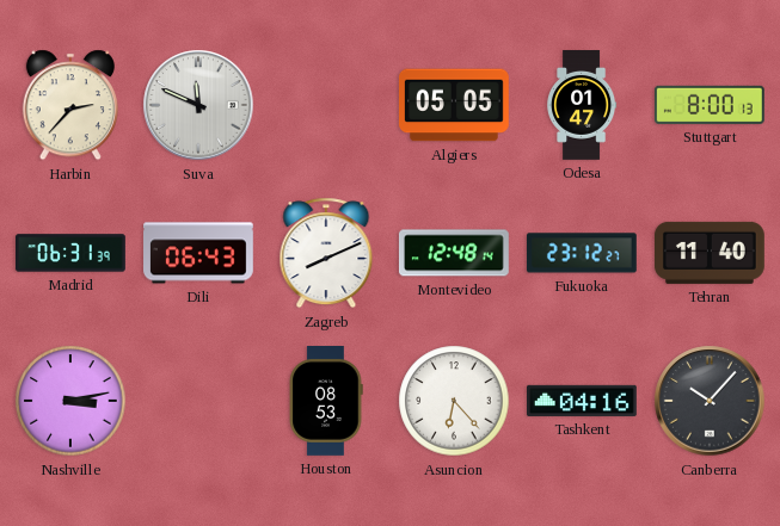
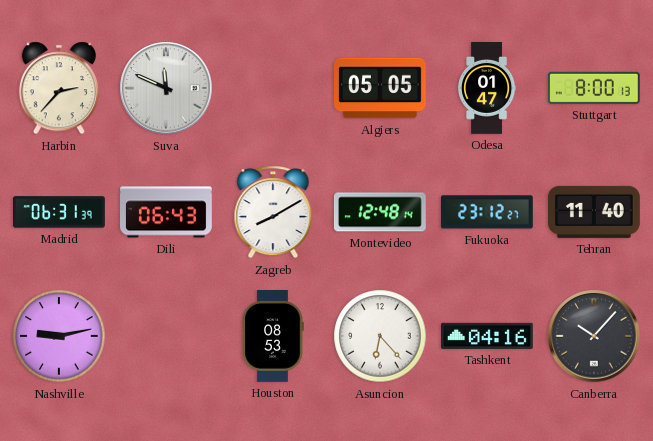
Zagreb: 8:11 -> 8:10 (273, 212)
Nashville: 3:13 -> 9:13 (59, 336)
